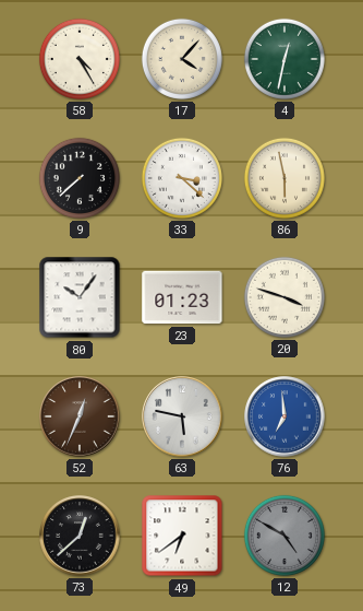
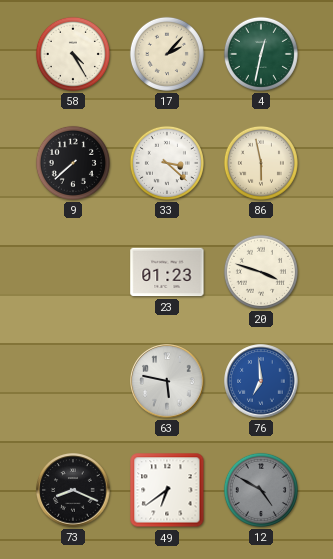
17: 4:07 -> 2:07 (167, 54)
80: 10:06 -> none (80, 297)
52: 12:34 -> none (80, 416)
73: 12:38 -> 8:19 (73, 490)
